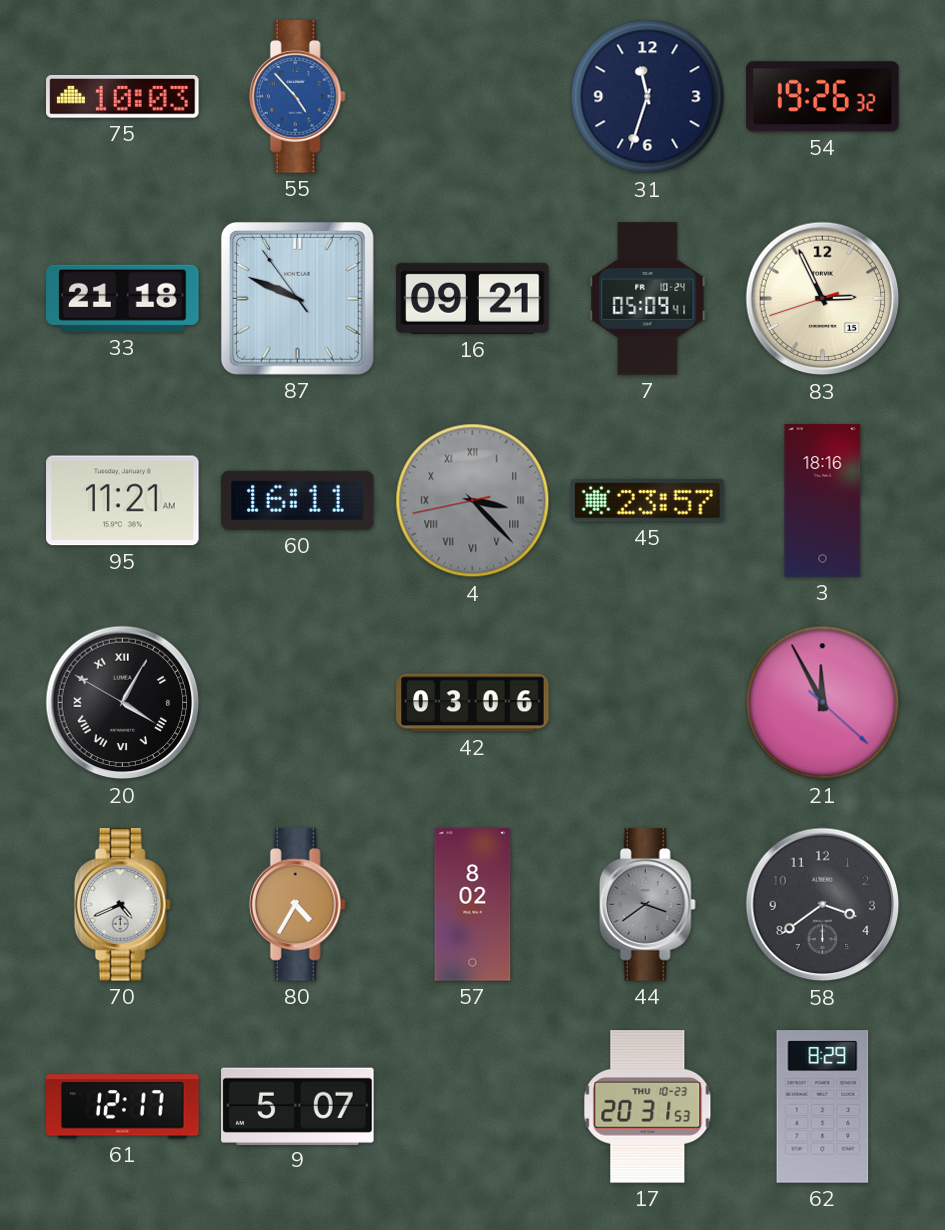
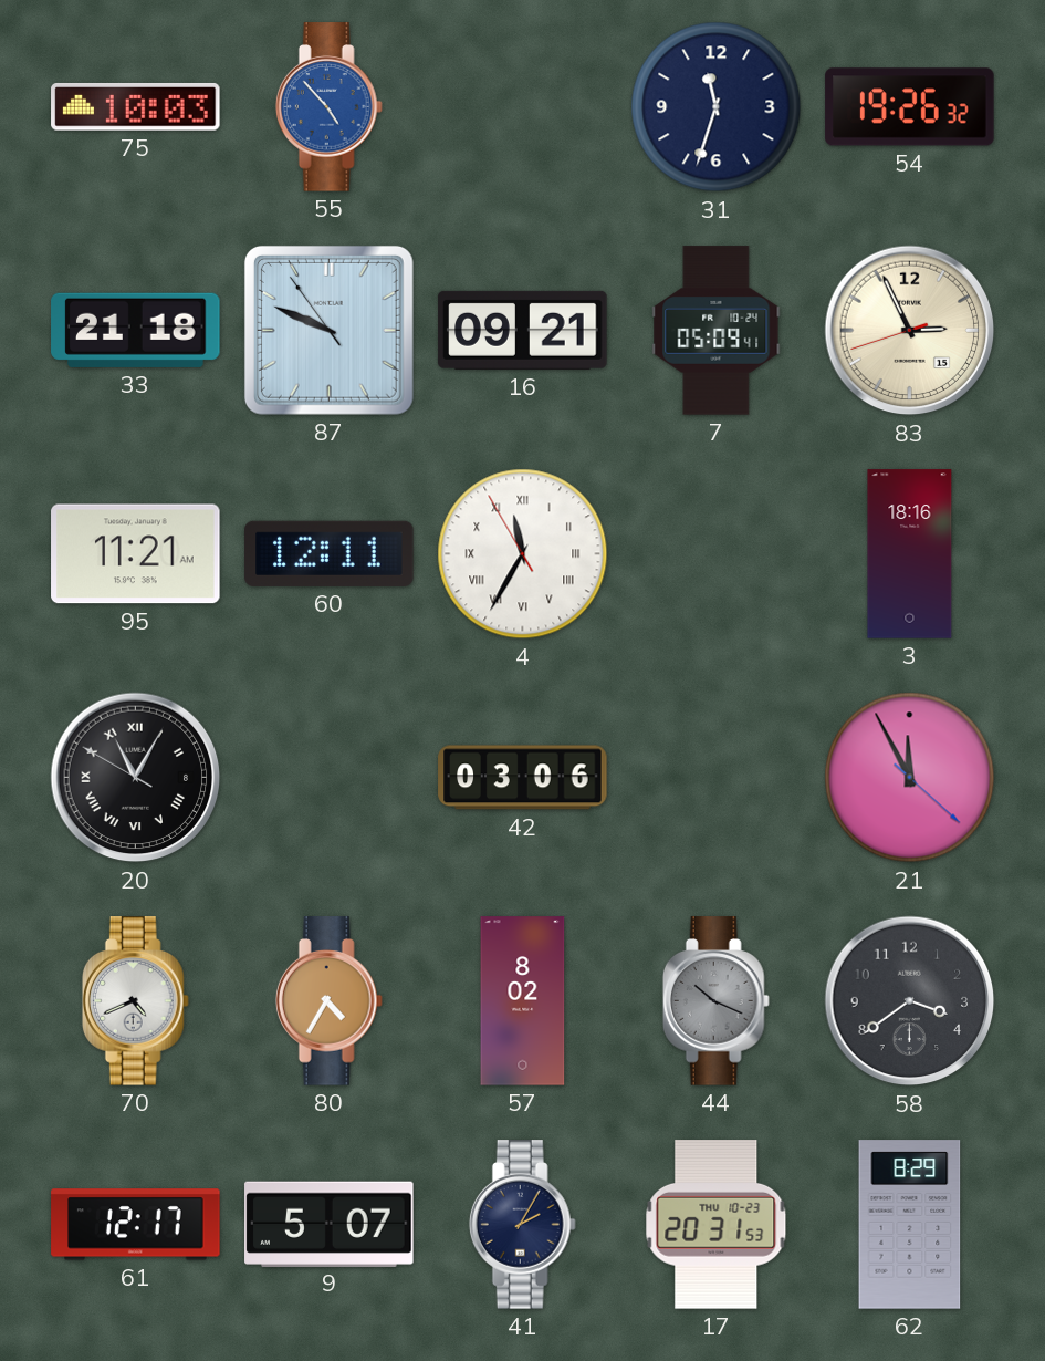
60: 16:11 -> 12:11 (330, 553)
4: 3:22 -> 11:34 (523, 554)
4 dial: grey -> white (523, 554)
45: 23:57 -> none (648, 500)
20: 4:04 -> 11:04 (136, 778)
44: 3:39 -> 10:19 (715, 1001)
41: none -> 2:05 (522, 1225)
